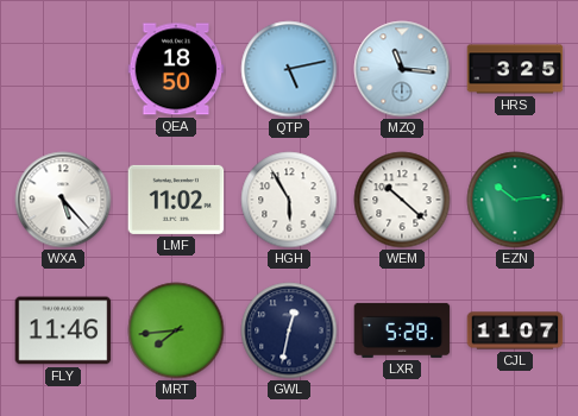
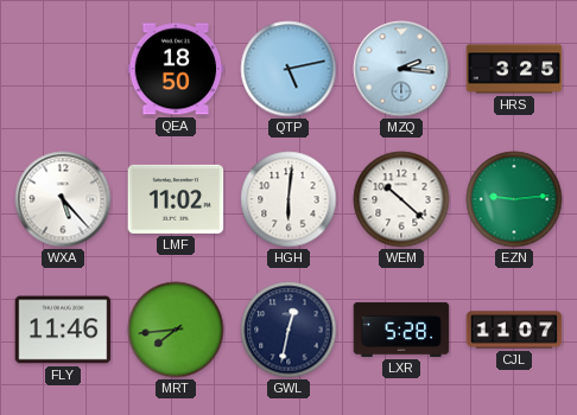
MZQ: 11:16 -> 2:16 (401, 69)
HGH: 5:55 -> 6:01 (288, 199)
EZN: 10:14 -> 9:14 (514, 199)
